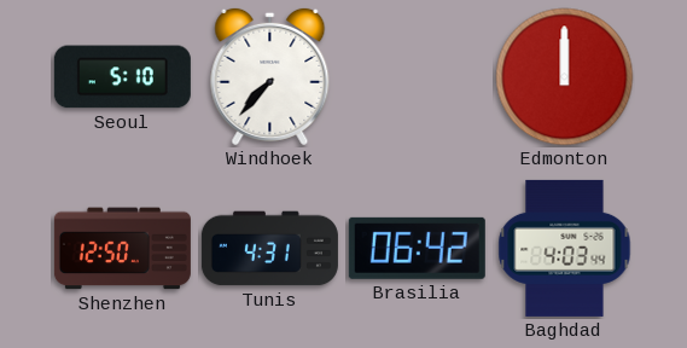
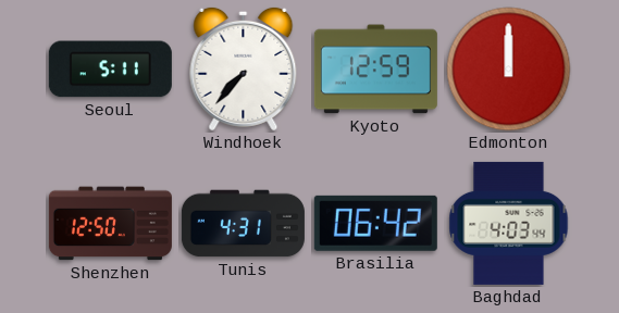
Seoul: 5:10 -> 5:11 (110, 70)
Kyoto: none -> 12:59 (375, 70)
